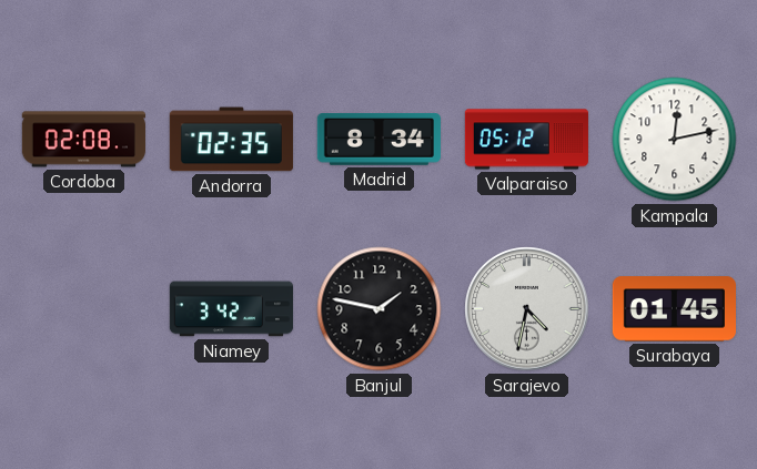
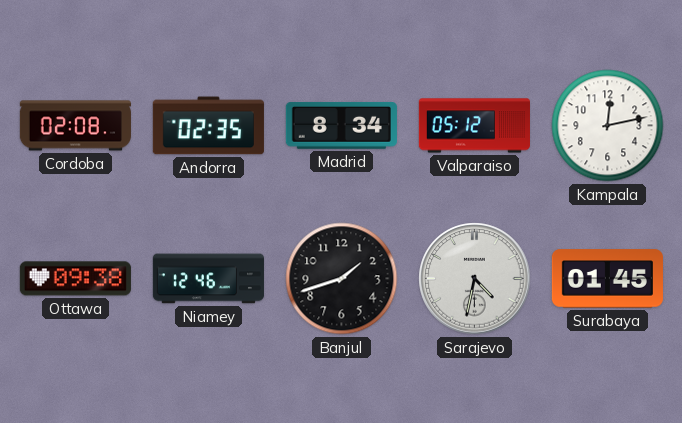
Ottawa: none -> 09:38 (75, 279)
Niamey: 3:42 -> 12:46 (208, 279)
Banjul: 1:47 -> 1:42 (342, 279)
